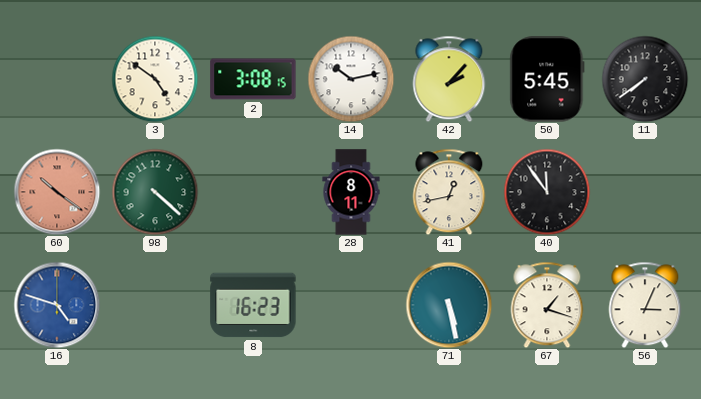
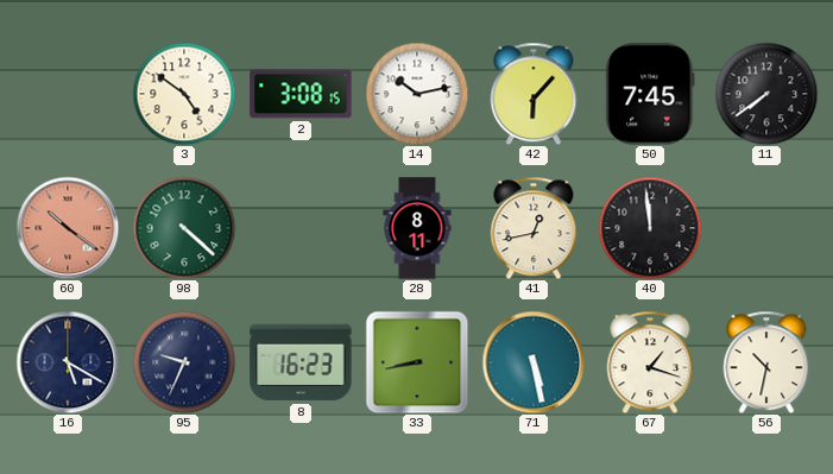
42: 2:07 -> 6:07 (534, 94)
50: 5:45 -> 7:45 (650, 94)
40: 11:54 -> 11:59 (650, 228)
16: 4:48 -> 5:20 (68, 362)
16 dial: blue -> navy (68, 362)
95: none -> 9:34 (184, 362)
33: none -> 8:43 (417, 362)
56: 3:04 -> 10:32 (766, 362)
